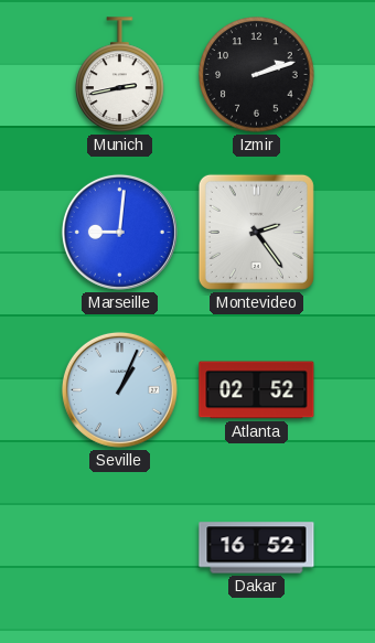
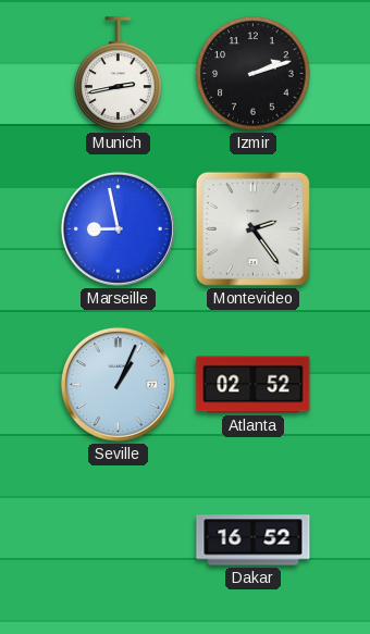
Marseille: 9:01 -> 8:58 (118, 228)
